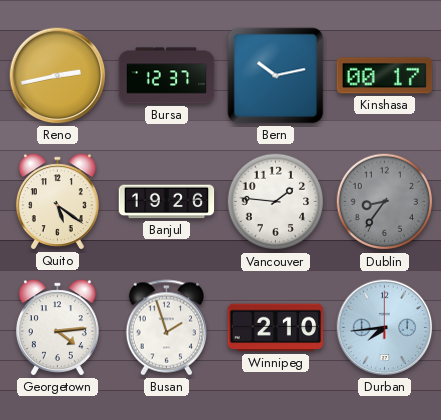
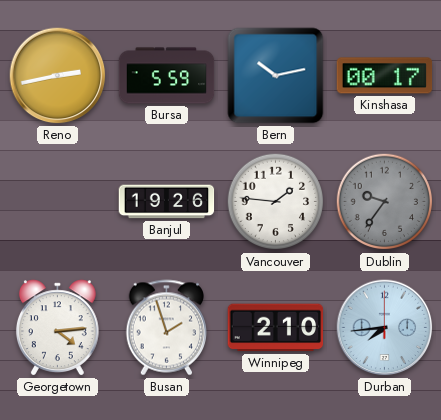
Bursa: 12:37 -> 5:59 (167, 76)
Quito: 5:21 -> none (57, 202)
Dublin: 8:36 -> 9:36 (385, 202)
